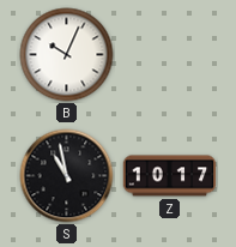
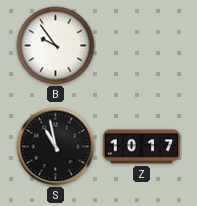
B: 10:04 -> 9:54 (56, 46)
